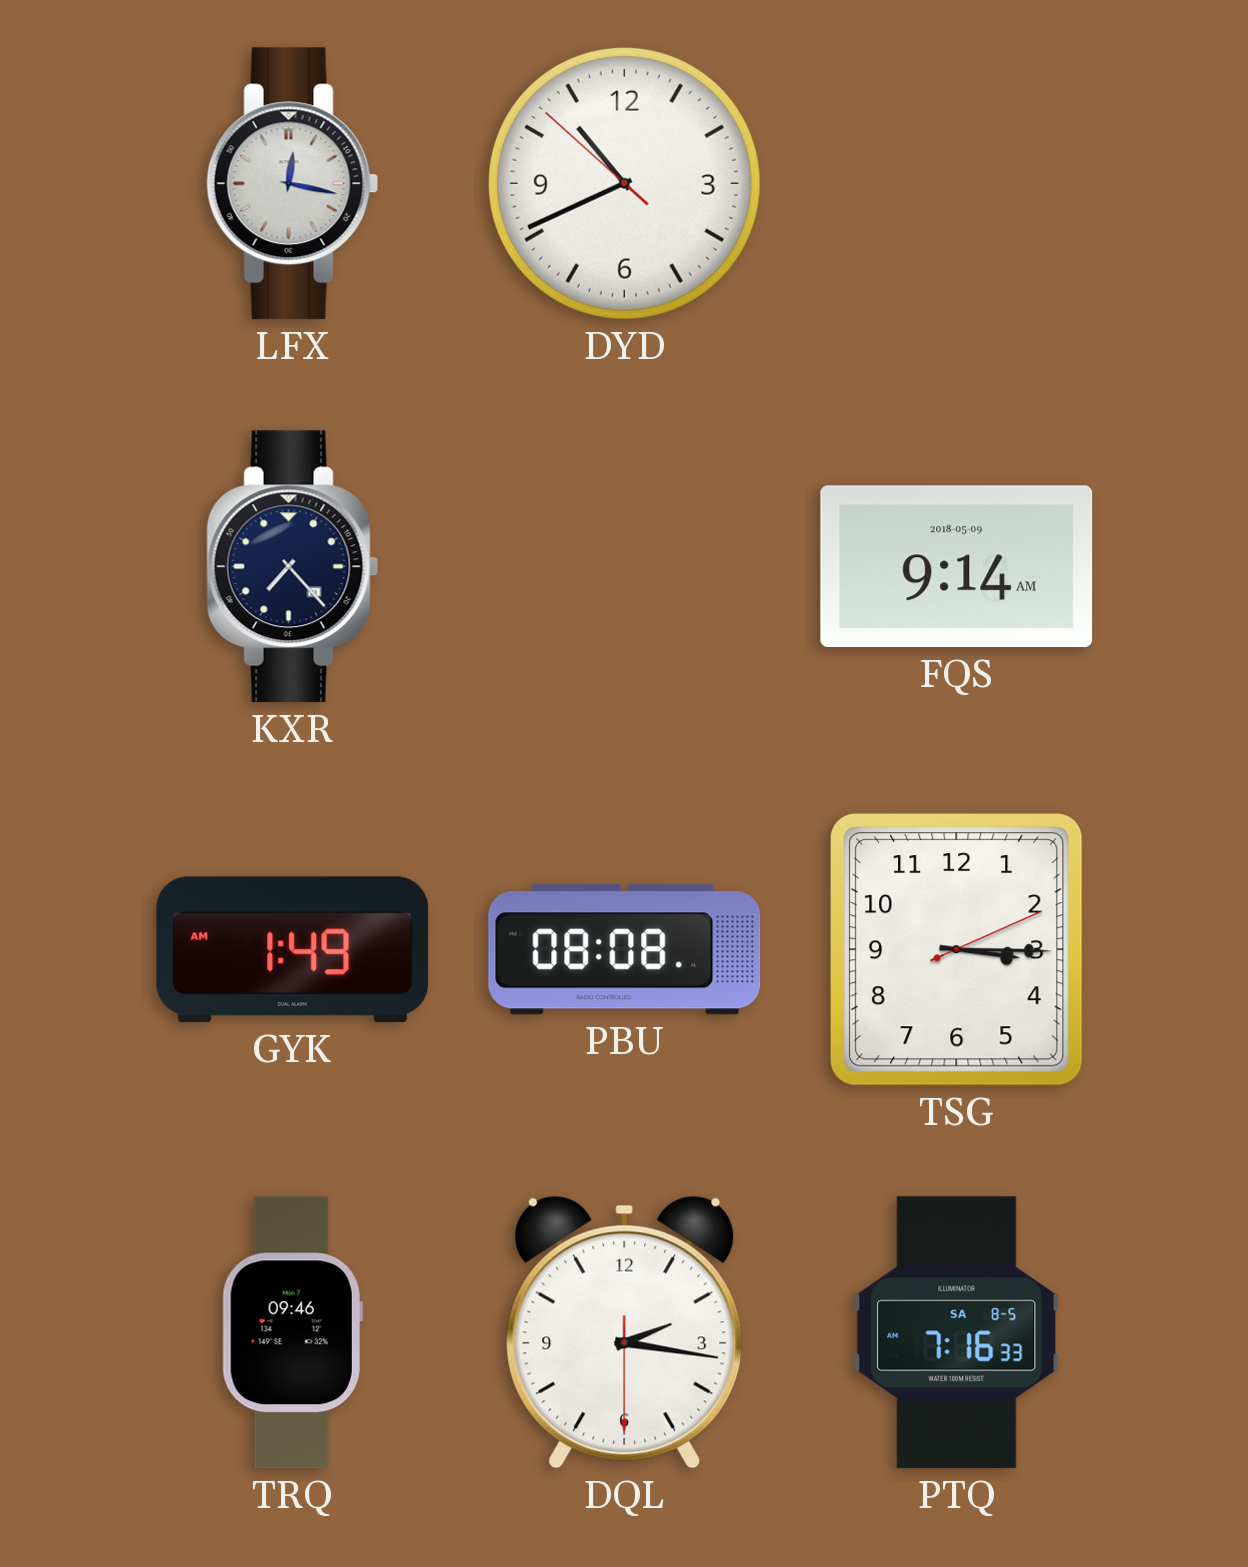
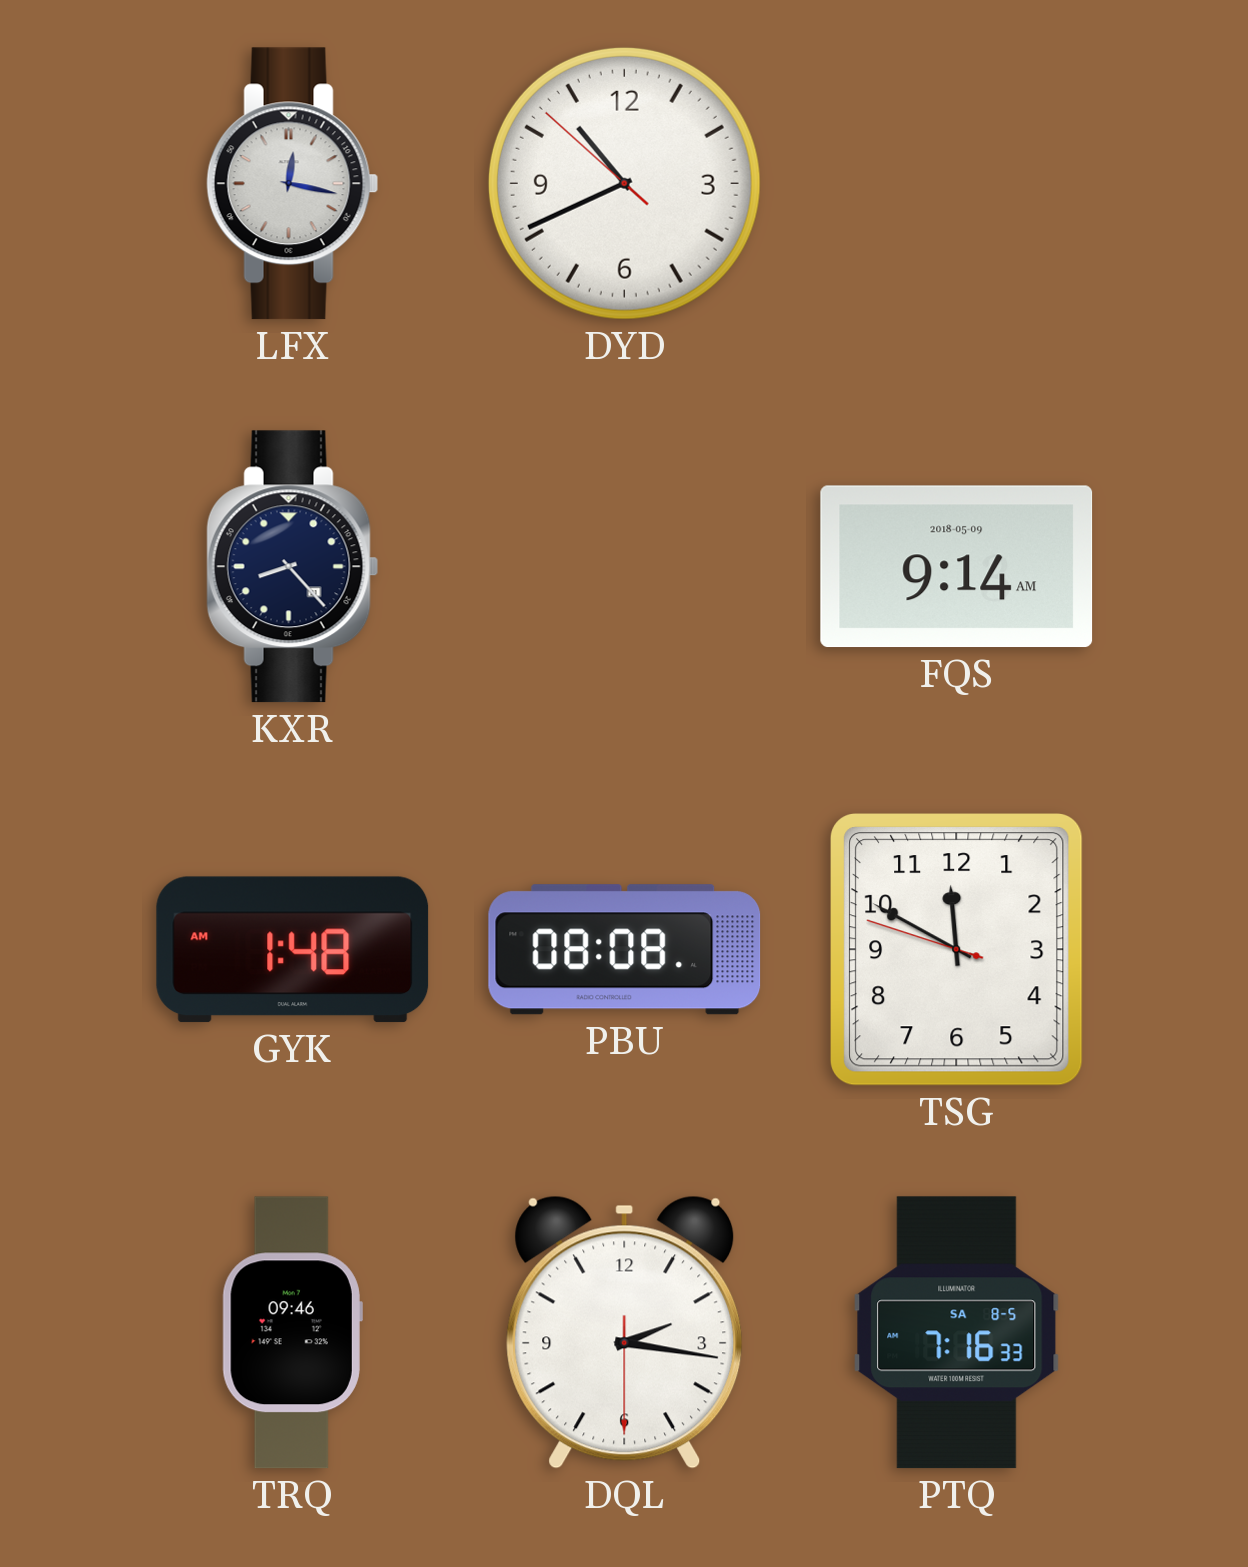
KXR: 7:23 -> 8:23 (293, 567)
GYK: 1:49 -> 1:48 (293, 950)
TSG: 3:15 -> 11:49 (957, 949)
